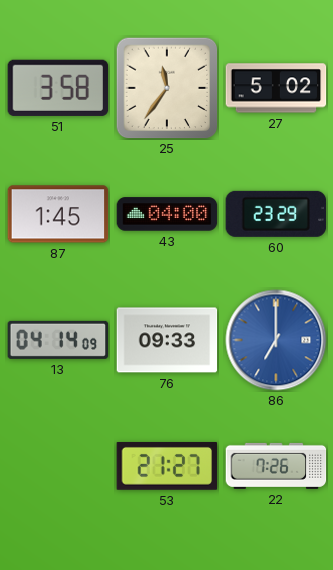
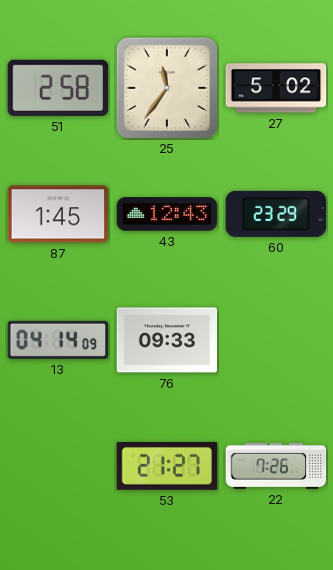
51: 3:58 -> 2:58 (58, 88)
43: 04:00 -> 12:43 (167, 214)
86: 7:00 -> none (276, 340)
